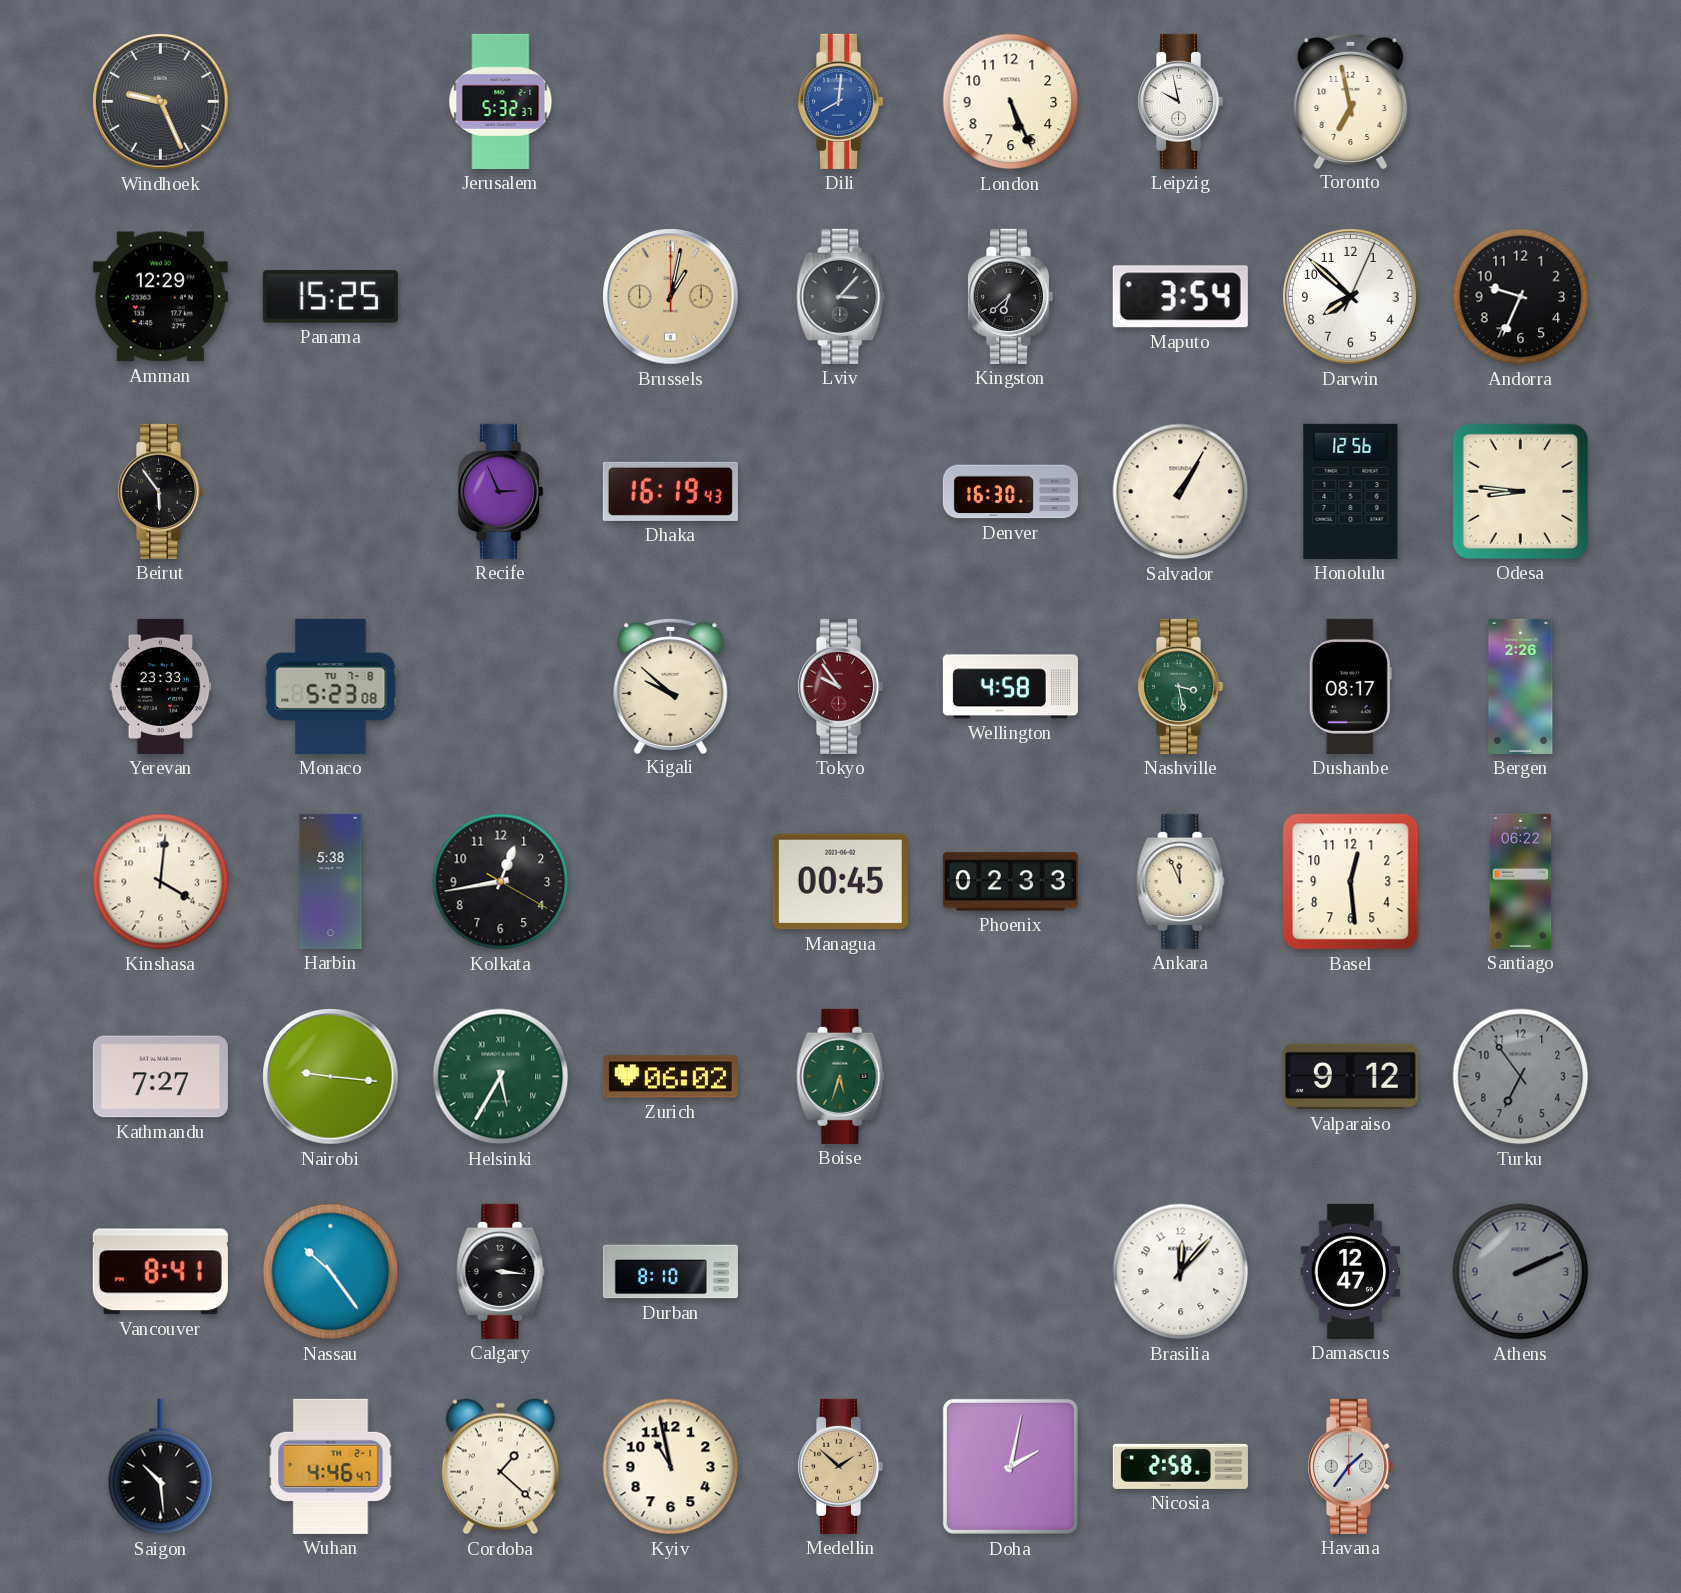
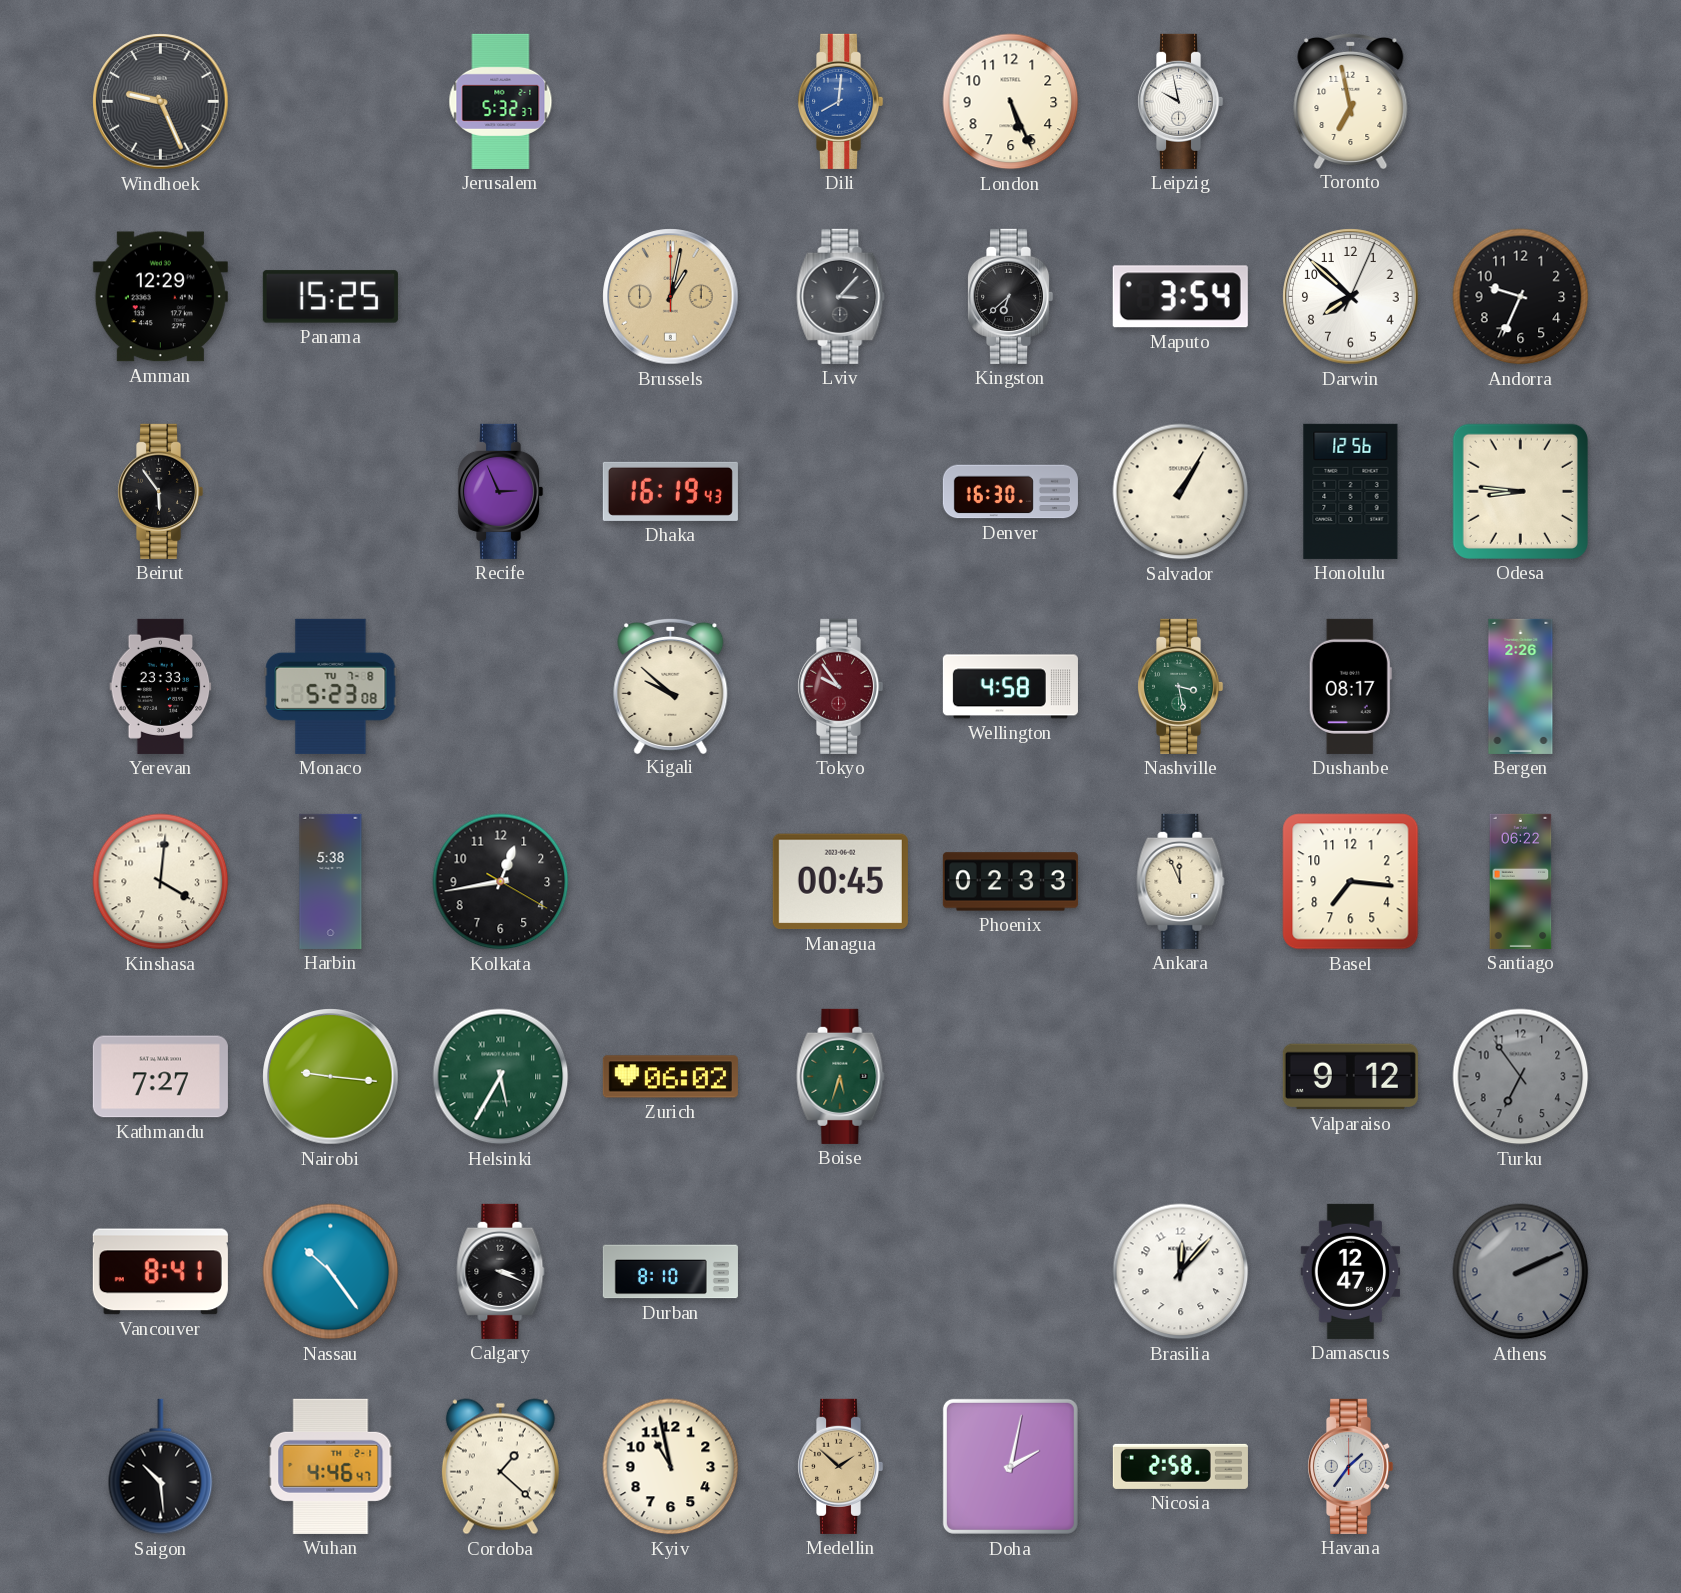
Basel: 12:29 -> 7:16 (1351, 882)
Calgary: 3:16 -> 3:19 (501, 1271)
